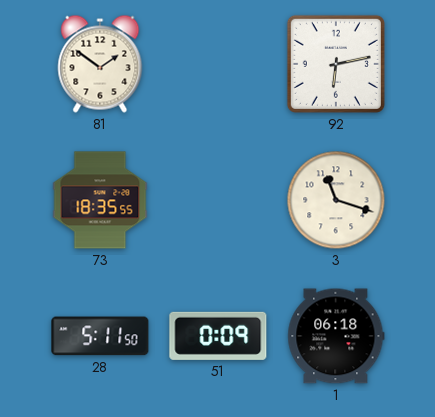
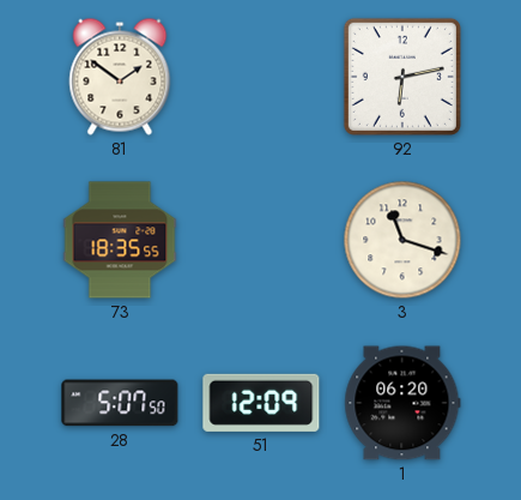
28: 5:11 -> 5:07 (120, 403)
51: 0:09 -> 12:09 (261, 403)
1: 06:18 -> 06:20 (402, 403)
